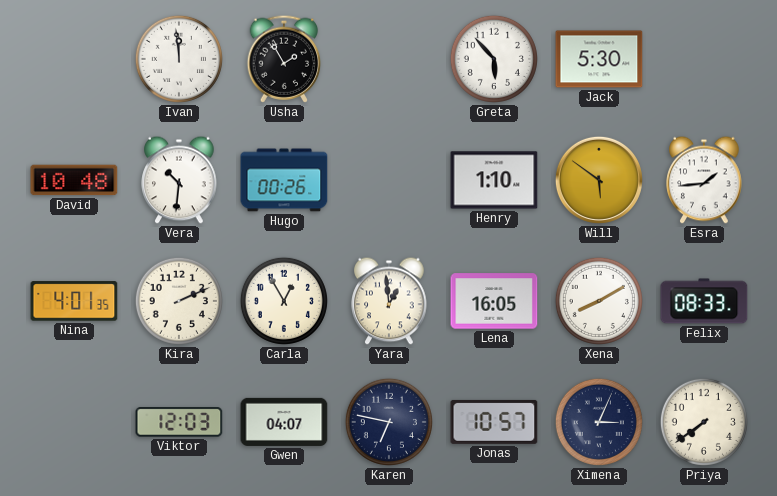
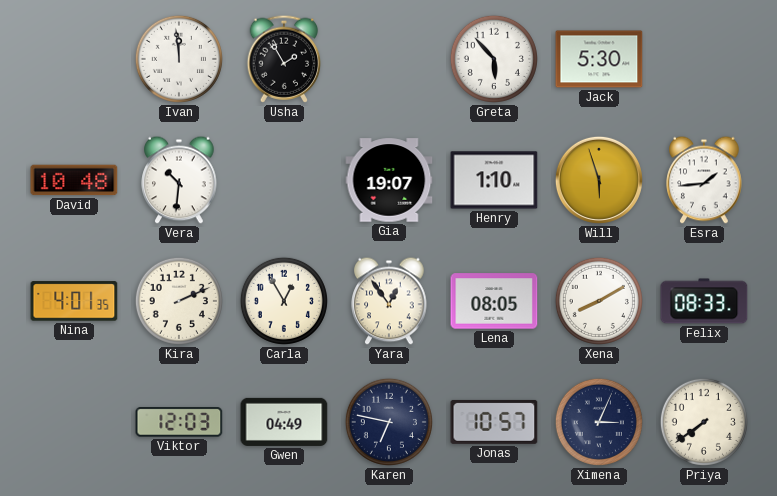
Hugo: 00:26 -> none (284, 180)
Gia: none -> 19:07 (389, 180)
Will: 5:51 -> 5:57 (599, 180)
Yara: 12:59 -> 12:54 (389, 301)
Lena: 16:05 -> 08:05 (494, 301)
Gwen: 04:07 -> 04:49 (284, 422)
